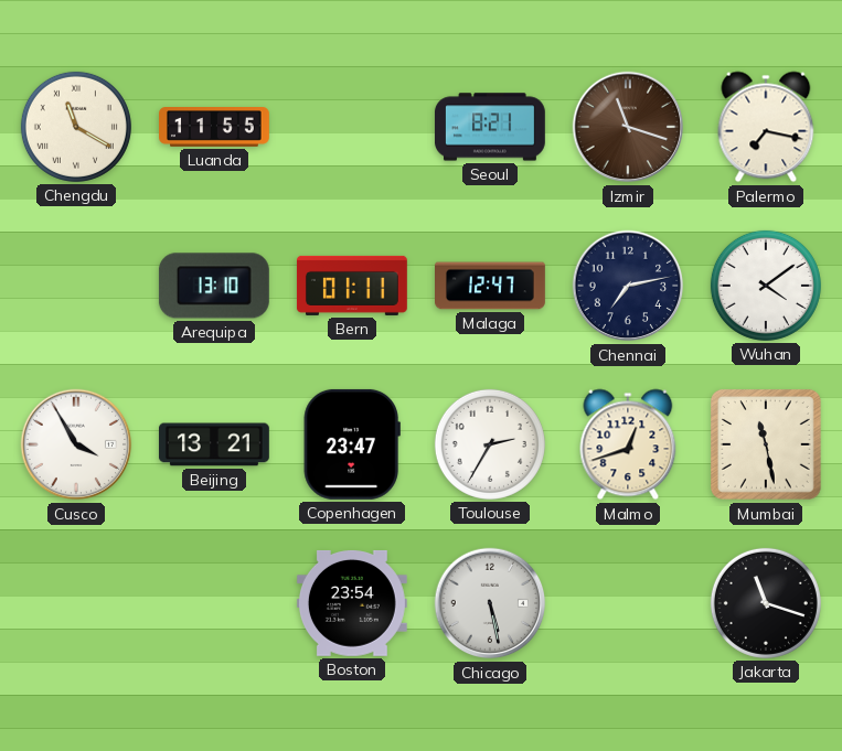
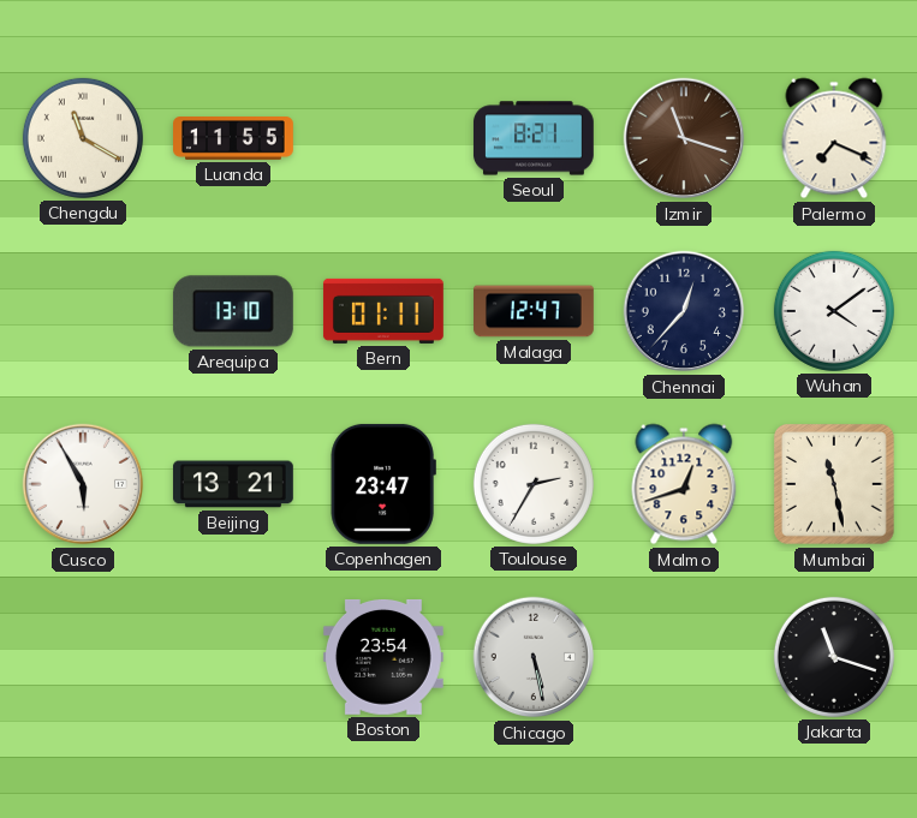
Palermo: 7:17 -> 7:19 (834, 138)
Chennai: 7:13 -> 12:37 (684, 311)
Cusco: 3:55 -> 5:55 (83, 484)
